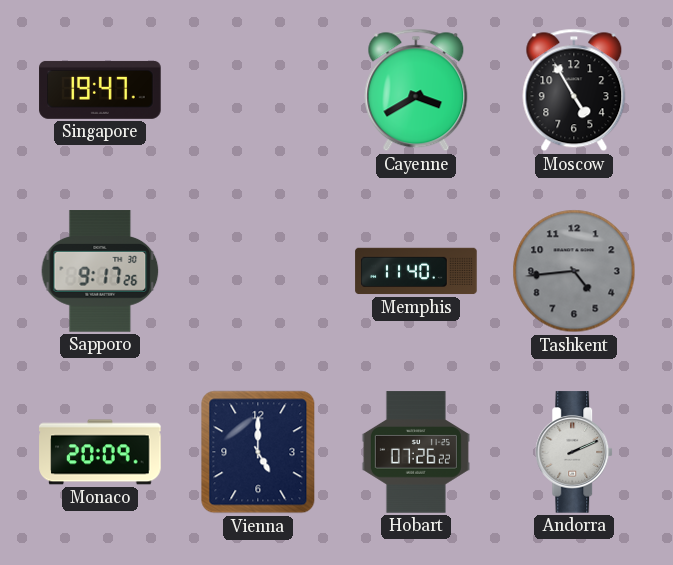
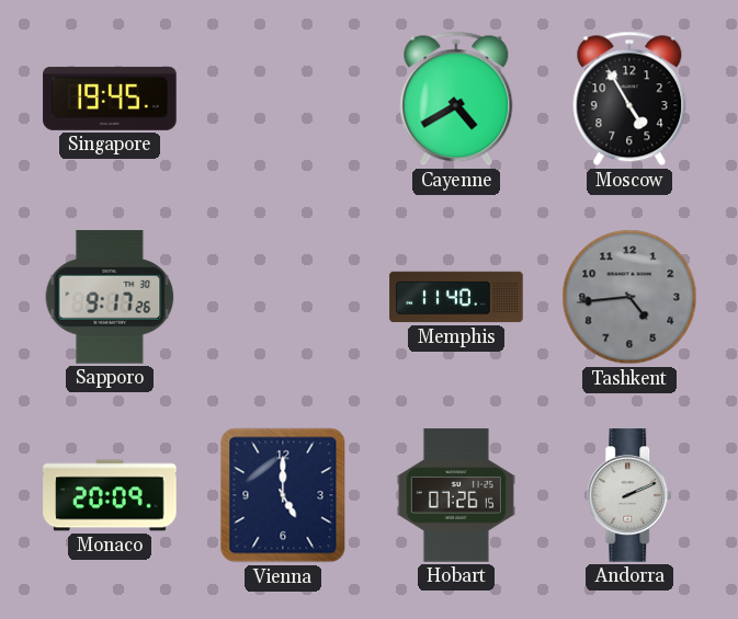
Singapore: 19:47 -> 19:45 (110, 99)
Cayenne: 3:40 -> 4:40 (456, 99)
Hobart: 07:26:22 -> 07:26:15 (456, 495)
